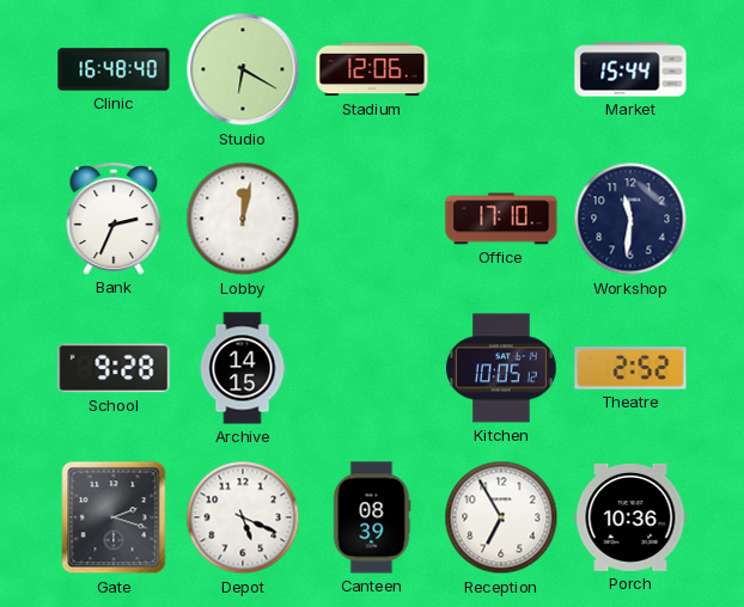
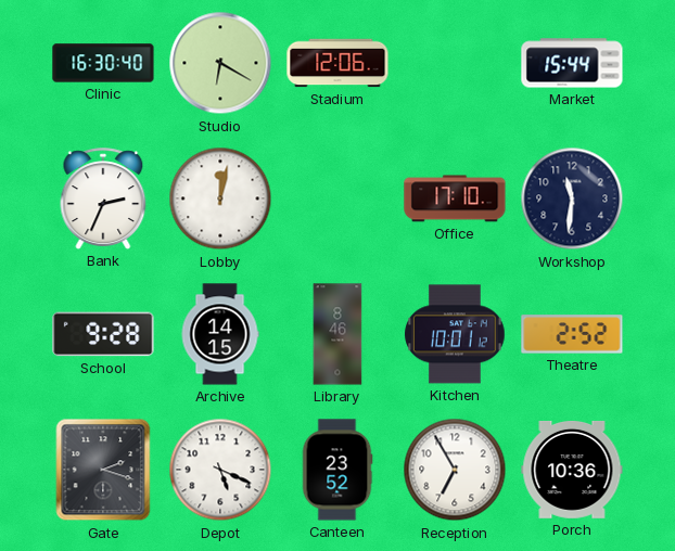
Clinic: 16:48 -> 16:30 (103, 63)
Library: none -> 8:46 (337, 334)
Kitchen: 10:05 -> 10:01 (455, 334)
Canteen: 08:39 -> 23:52 (337, 470)
